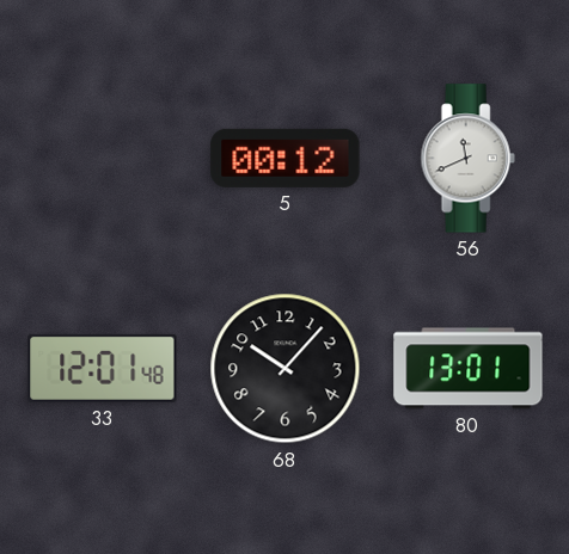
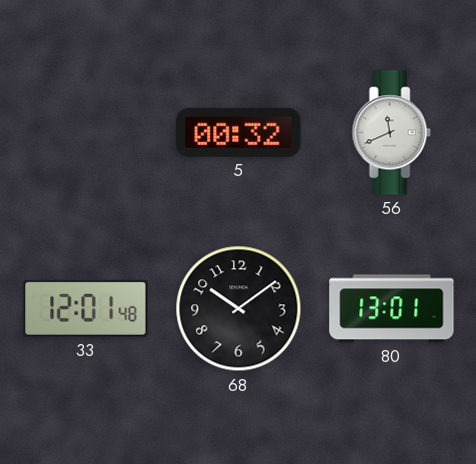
5: 00:12 -> 00:32 (239, 132)
68: 10:07 -> 10:09 (239, 309)
